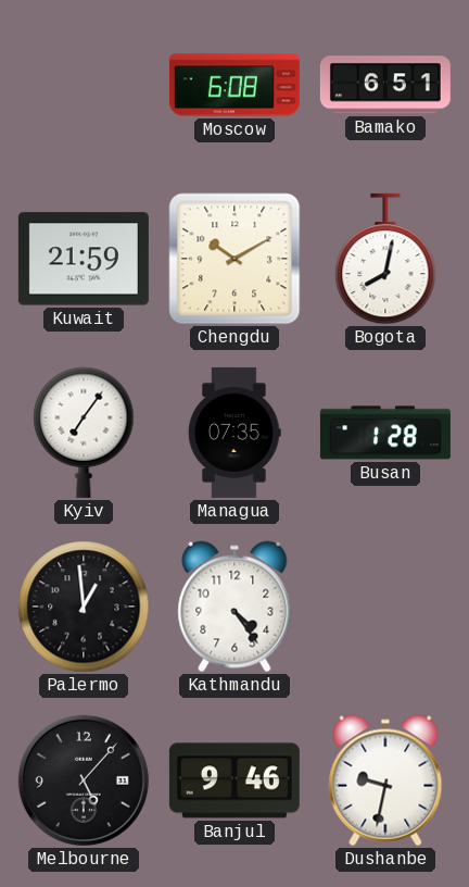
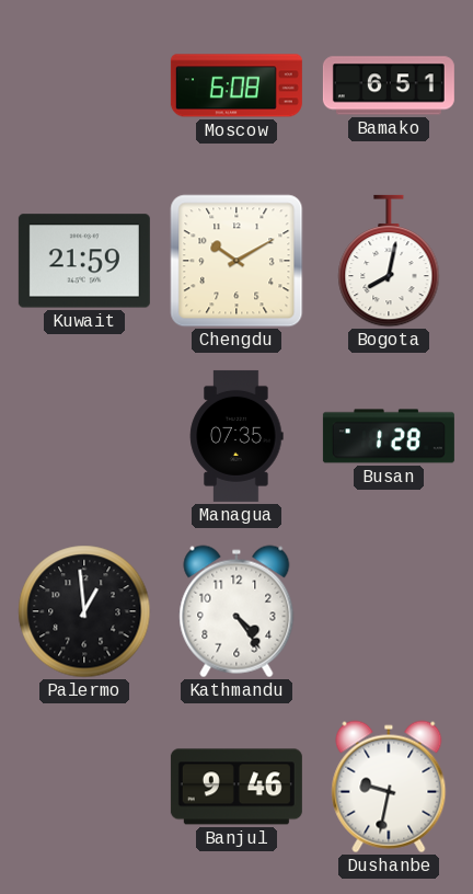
Kyiv: 7:06 -> none (84, 433)
Melbourne: 5:07 -> none (84, 780)
